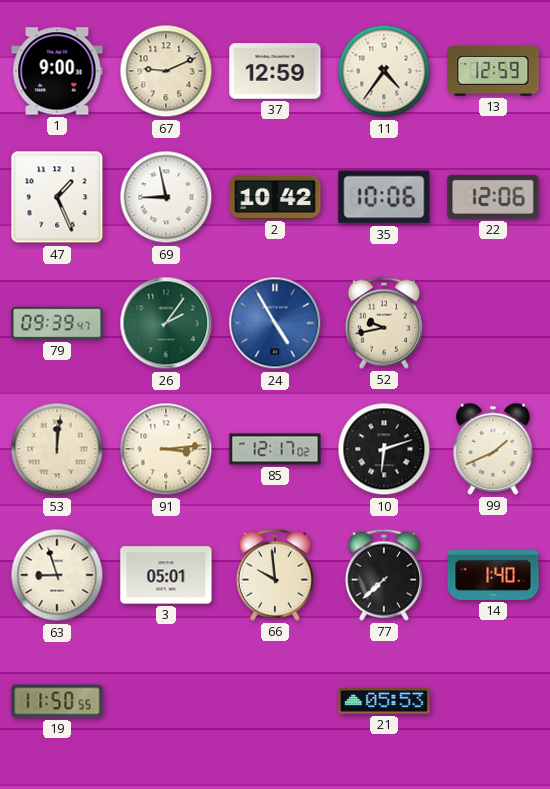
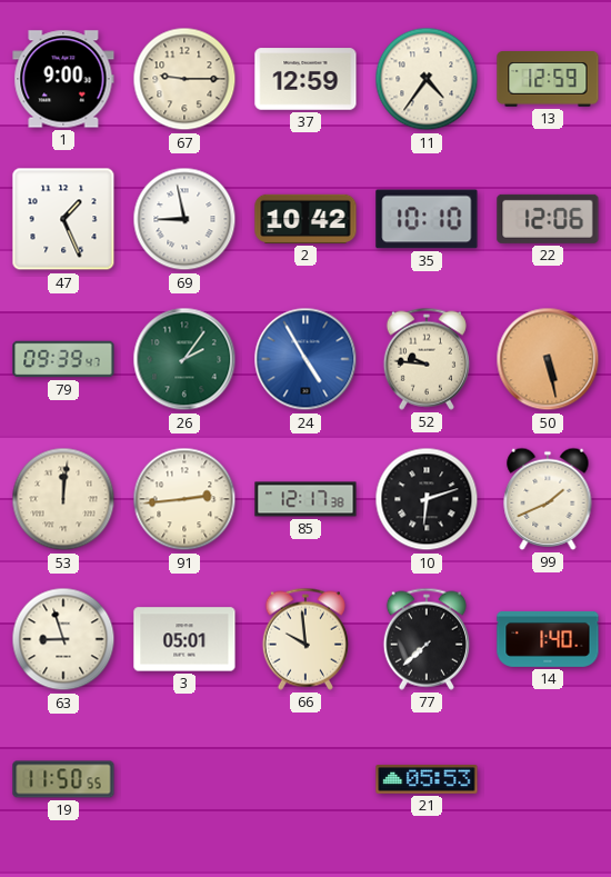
67: 9:11 -> 9:15 (184, 79)
35: 10:06 -> 10:10 (427, 219)
52: 9:43 -> 9:46 (427, 359)
50: none -> 5:28 (548, 359)
91: 3:14 -> 2:44 (184, 499)
85: 12:17:02 -> 12:17:38 (305, 499)
